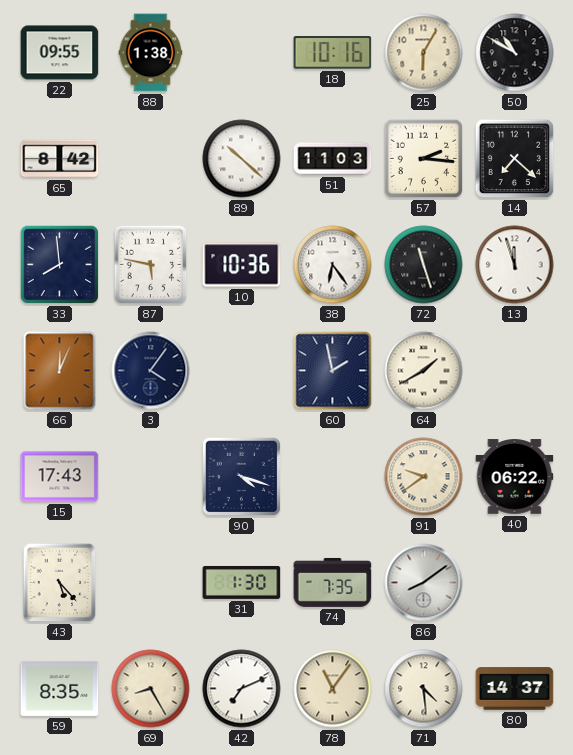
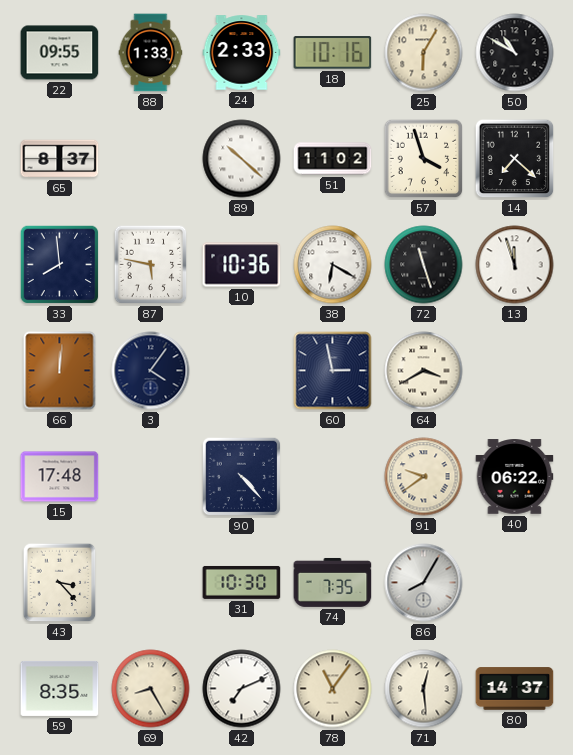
88: 1:38 -> 1:33 (151, 53)
24: none -> 2:33 (242, 53)
65: 8:42 -> 8:37 (60, 159)
51: 11:03 -> 11:02 (333, 159)
57: 2:16 -> 3:57 (424, 159)
38: 6:24 -> 6:20 (333, 265)
66: 12:04 -> 12:01 (60, 371)
60: 1:58 -> 2:58 (333, 371)
64: 1:40 -> 3:40 (424, 371)
15: 17:43 -> 17:48 (60, 477)
90: 4:18 -> 4:23 (242, 477)
43: 5:23 -> 3:23 (60, 583)
31: 1:30 -> 10:30 (242, 582)
86: 8:09 -> 8:05 (424, 583)
71: 4:29 -> 12:29 (424, 689)
